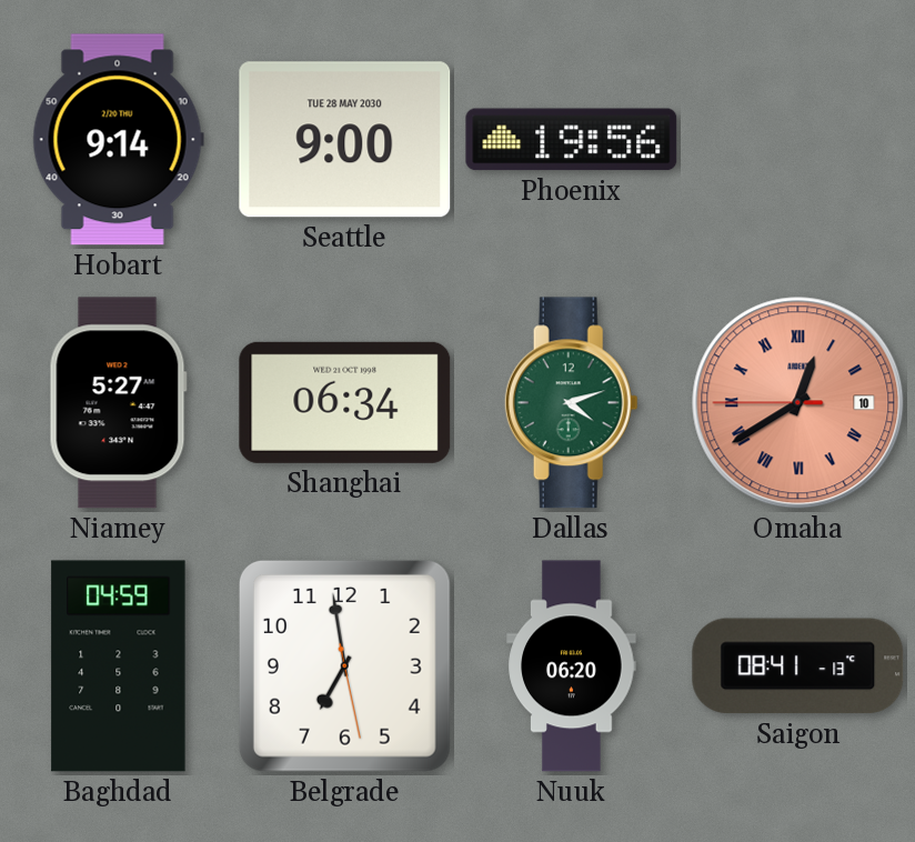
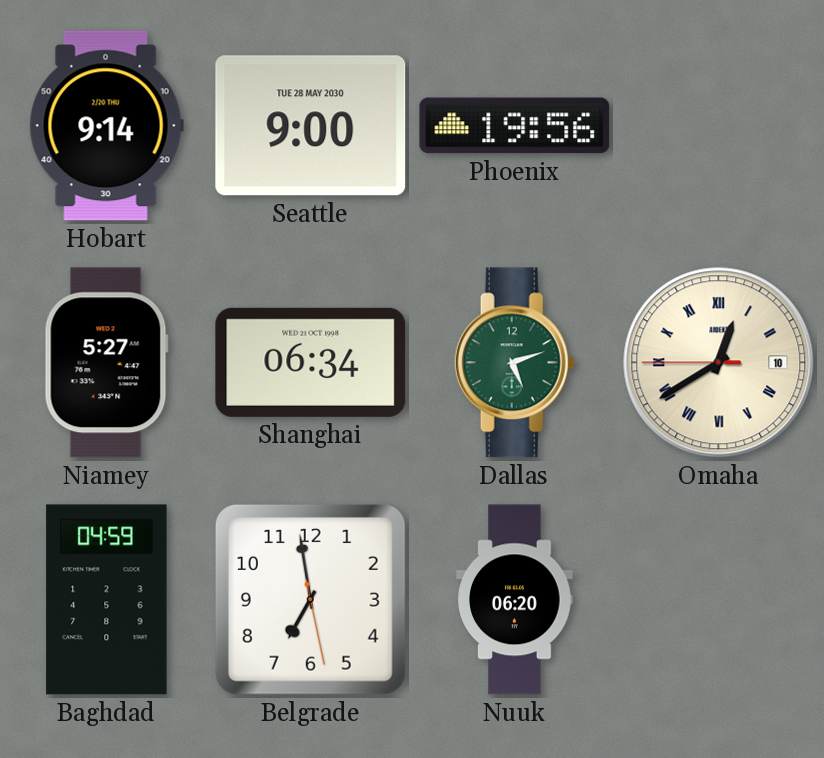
Dallas: 4:12 -> 5:12 (514, 363)
Omaha dial: salmon -> cream (719, 363)
Saigon: 08:41 -> none (798, 666)
